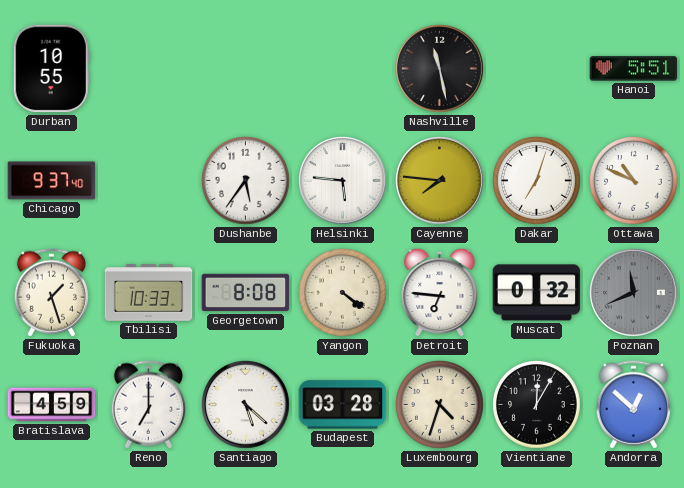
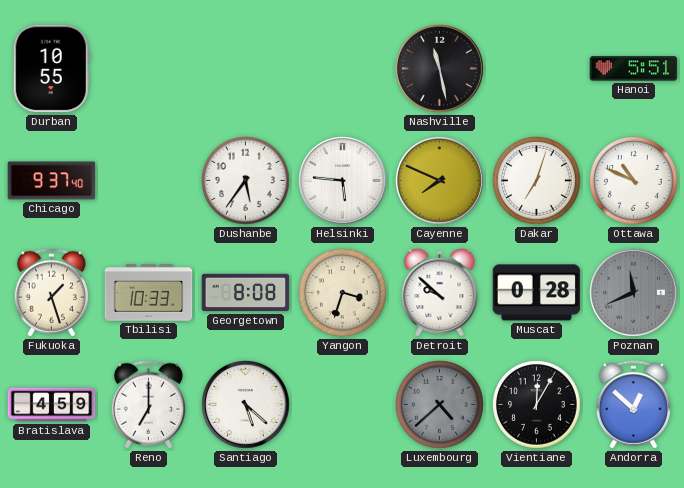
Cayenne: 7:46 -> 7:49 (440, 181)
Yangon: 4:21 -> 3:33 (343, 293)
Detroit: 6:46 -> 9:52 (440, 292)
Muscat: 0:32 -> 0:28 (537, 293)
Budapest: 03:28 -> none (343, 405)
Luxembourg: 4:33 -> 4:38 (440, 405)
Luxembourg dial: cream -> grey (440, 405)
